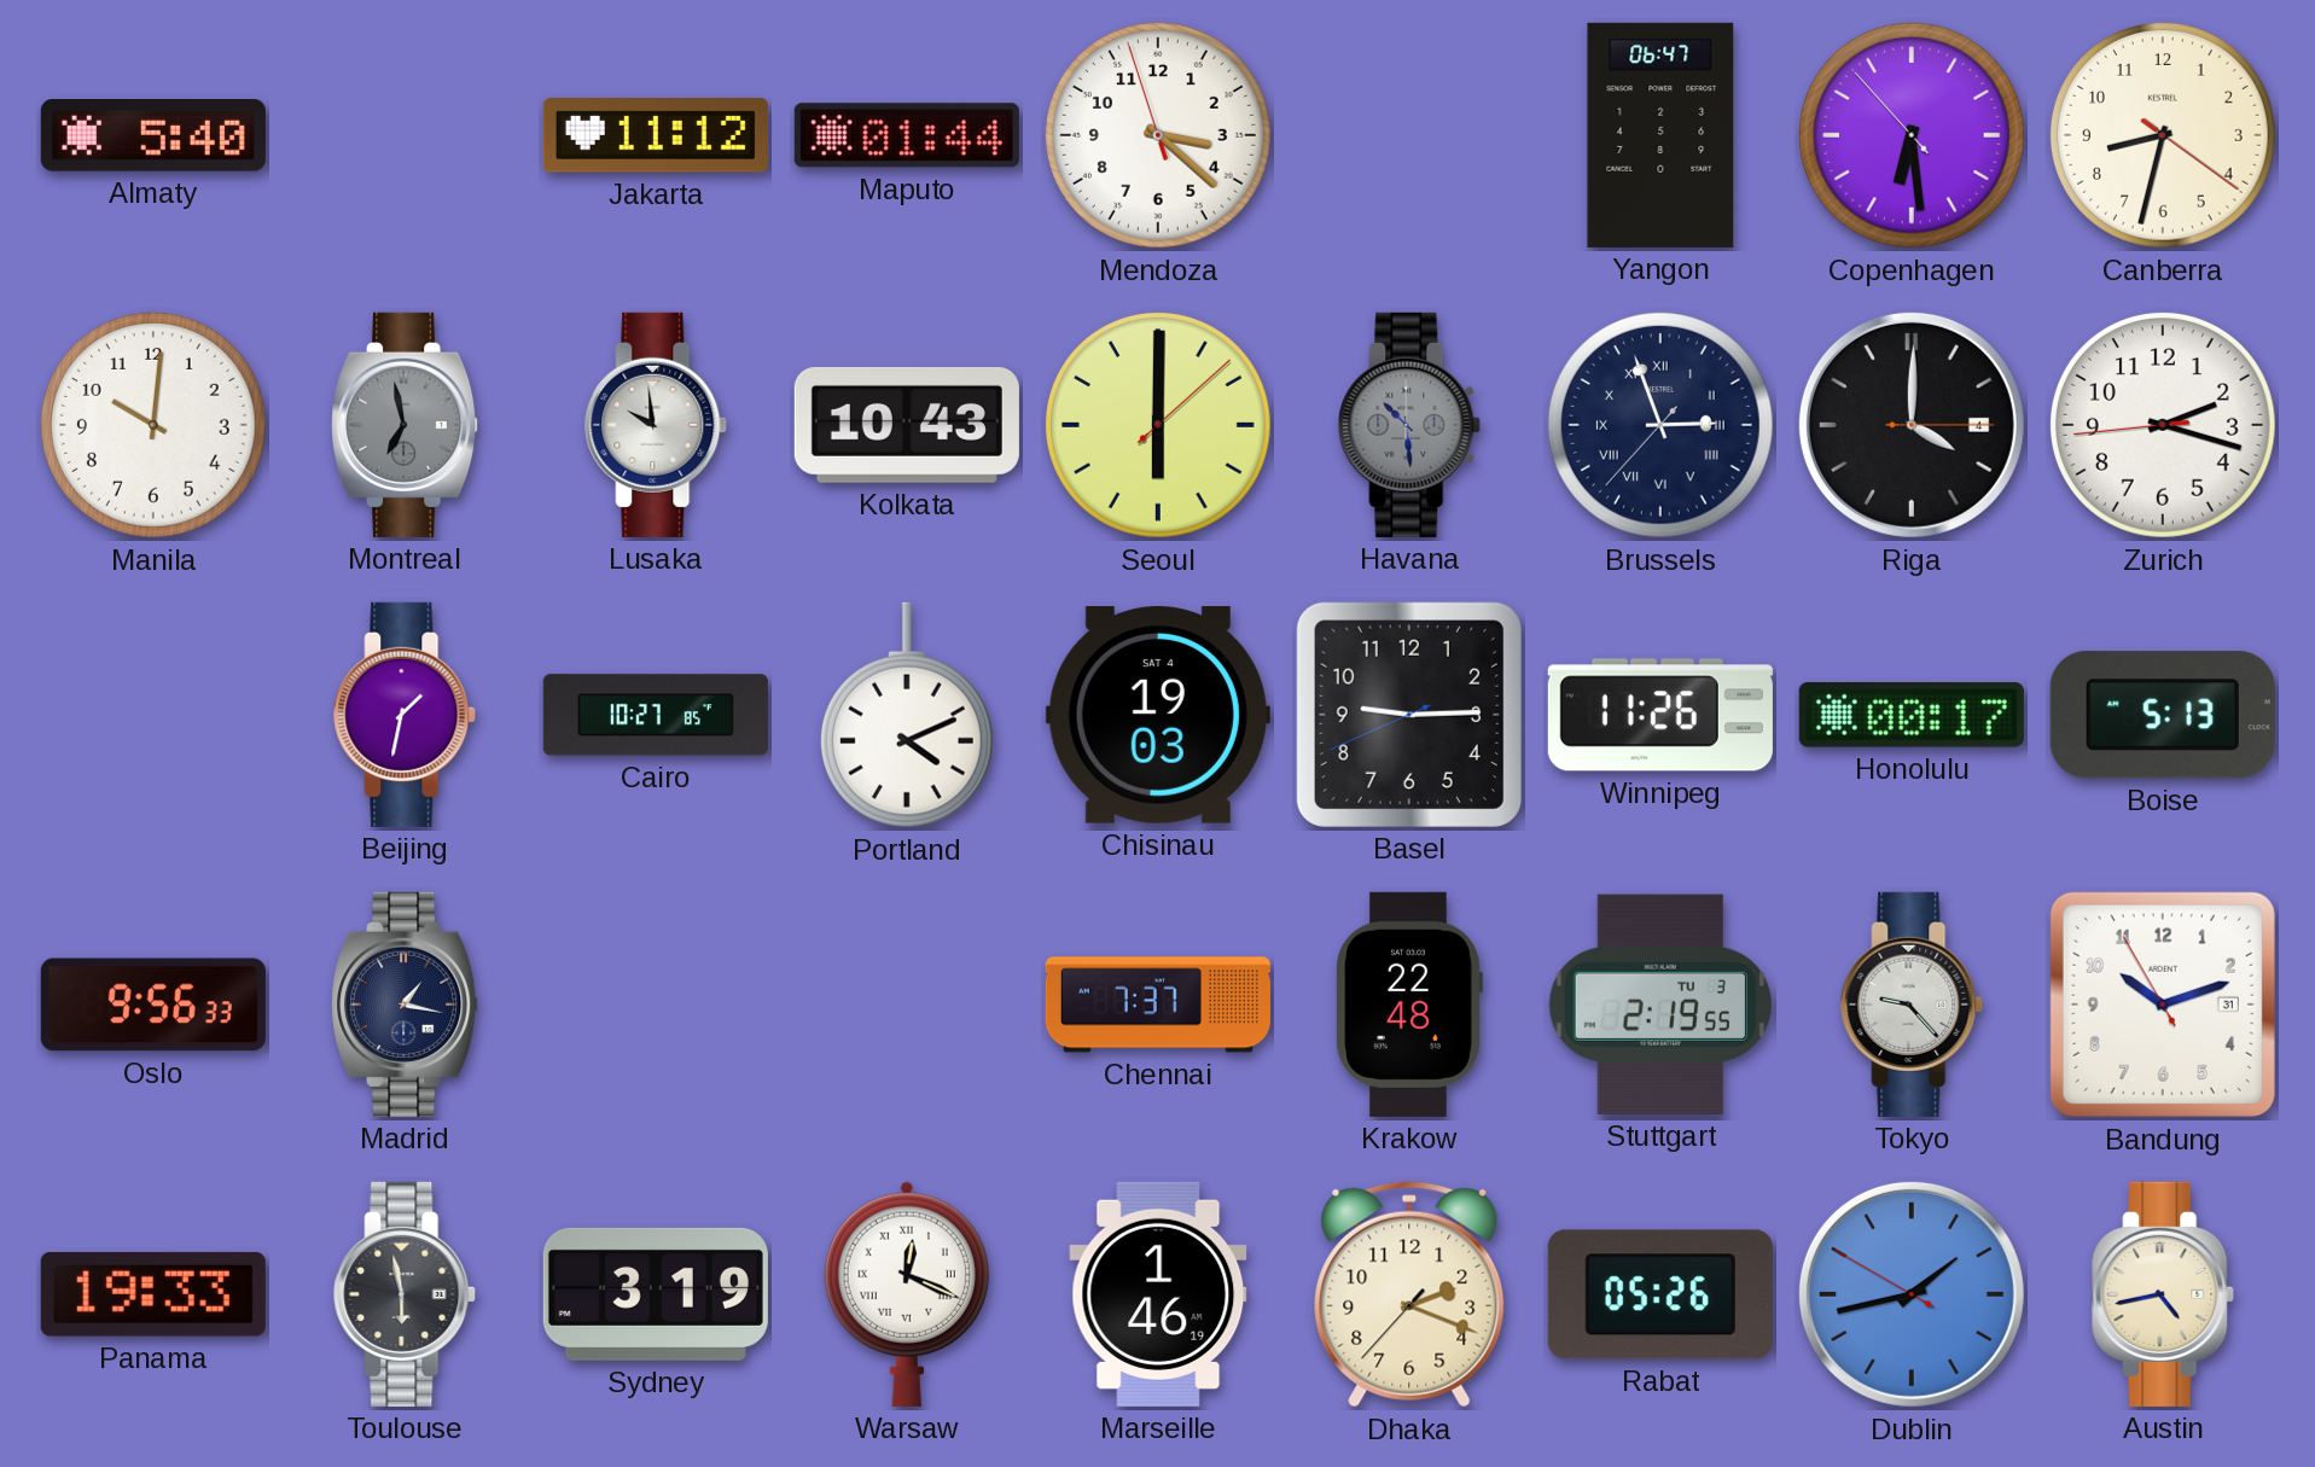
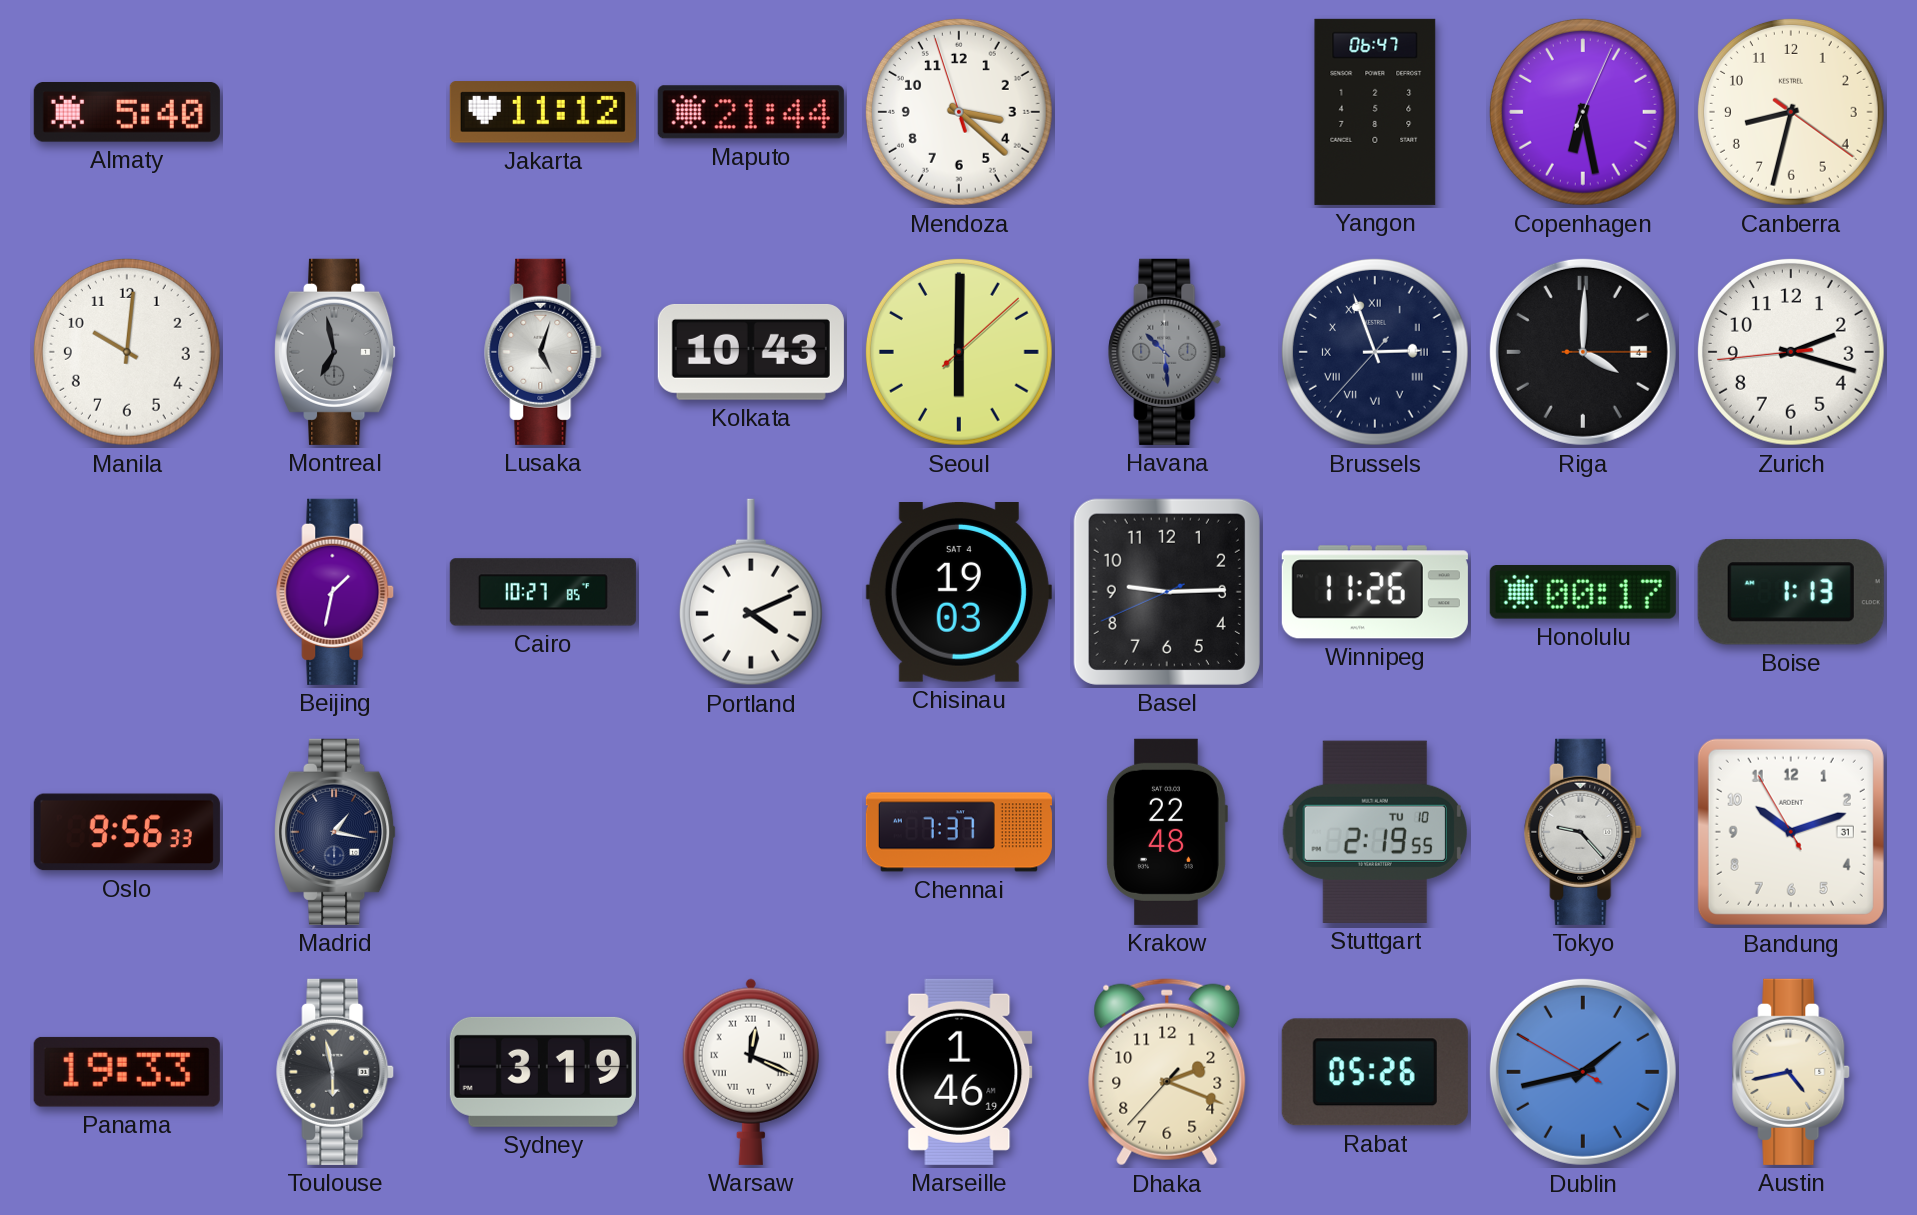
Maputo: 01:44 -> 21:44 (751, 112)
Copenhagen: 6:28:53 -> 6:28:04 (1583, 112)
Lusaka: 9:59 -> 5:03 (544, 352)
Boise: 5:13 -> 1:13 (1791, 592)
Stuttgart date: TU 3 -> TU 10 (1375, 832)
